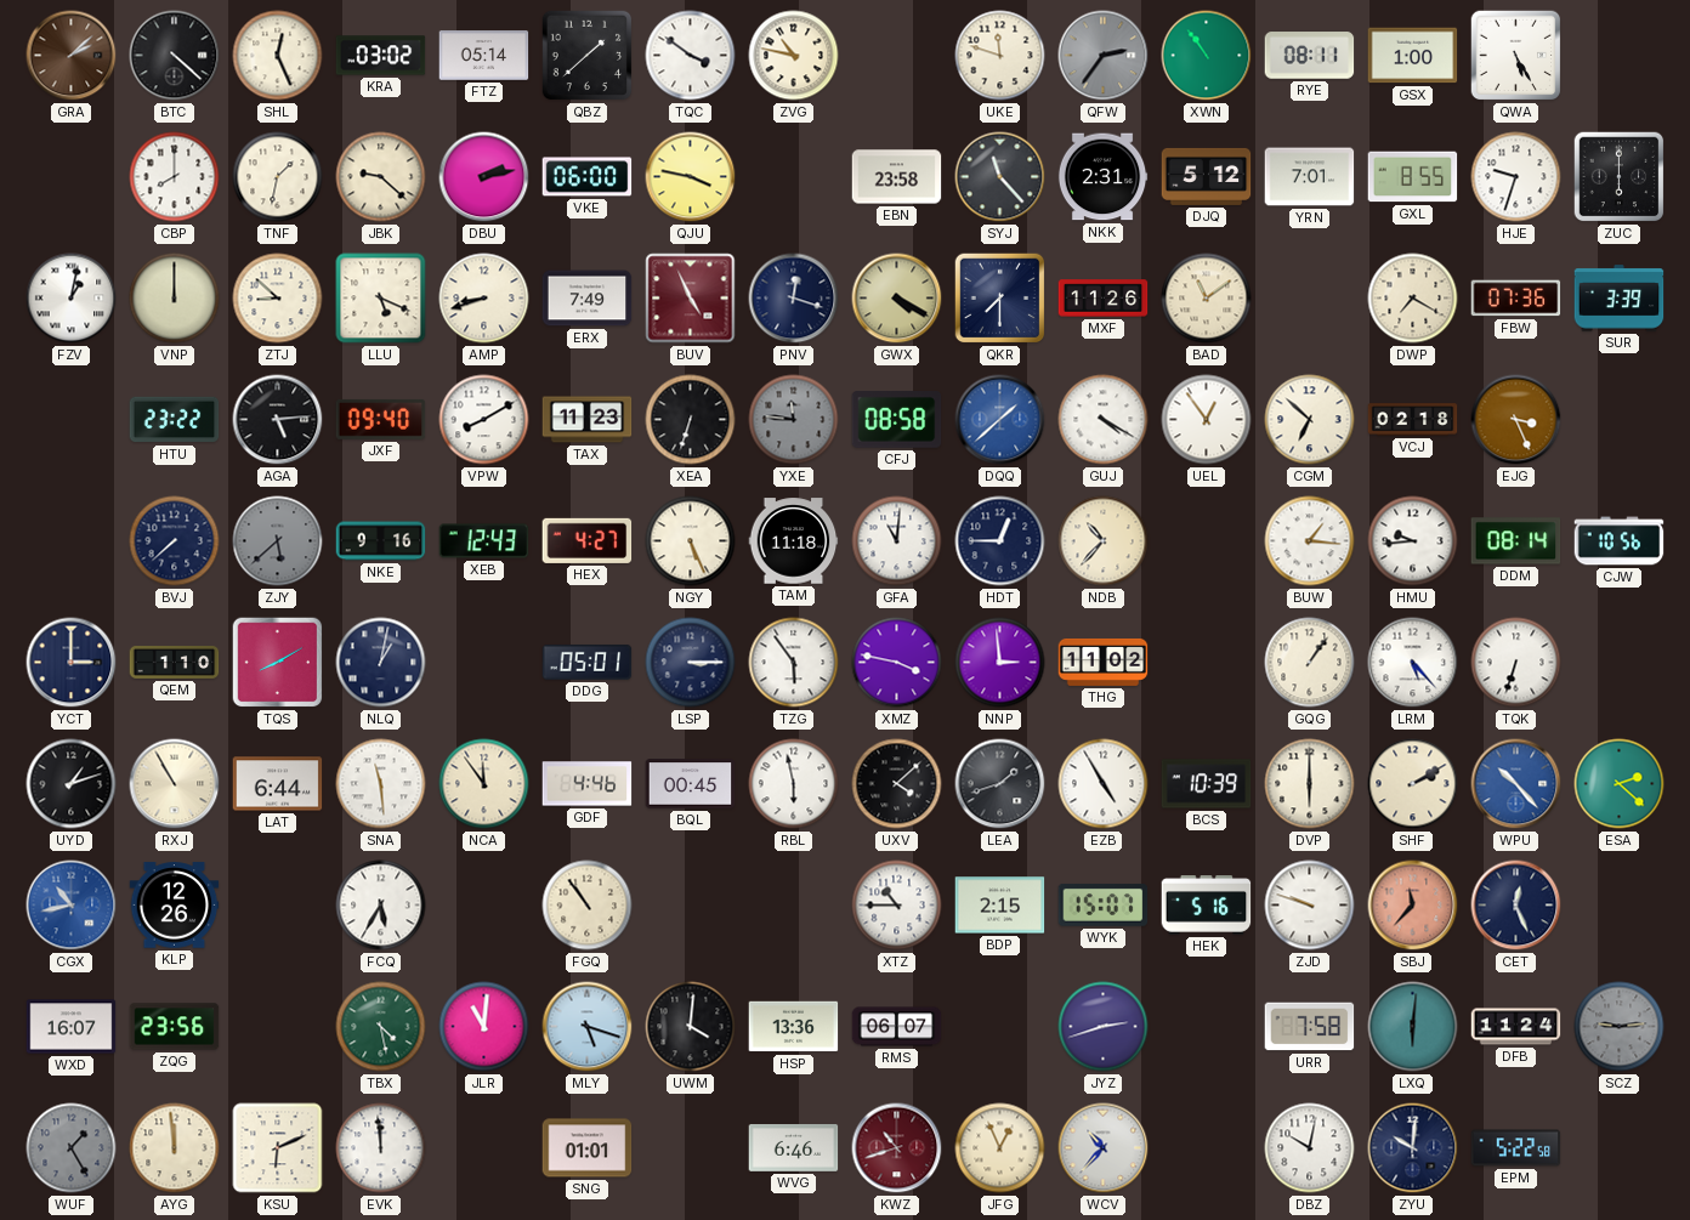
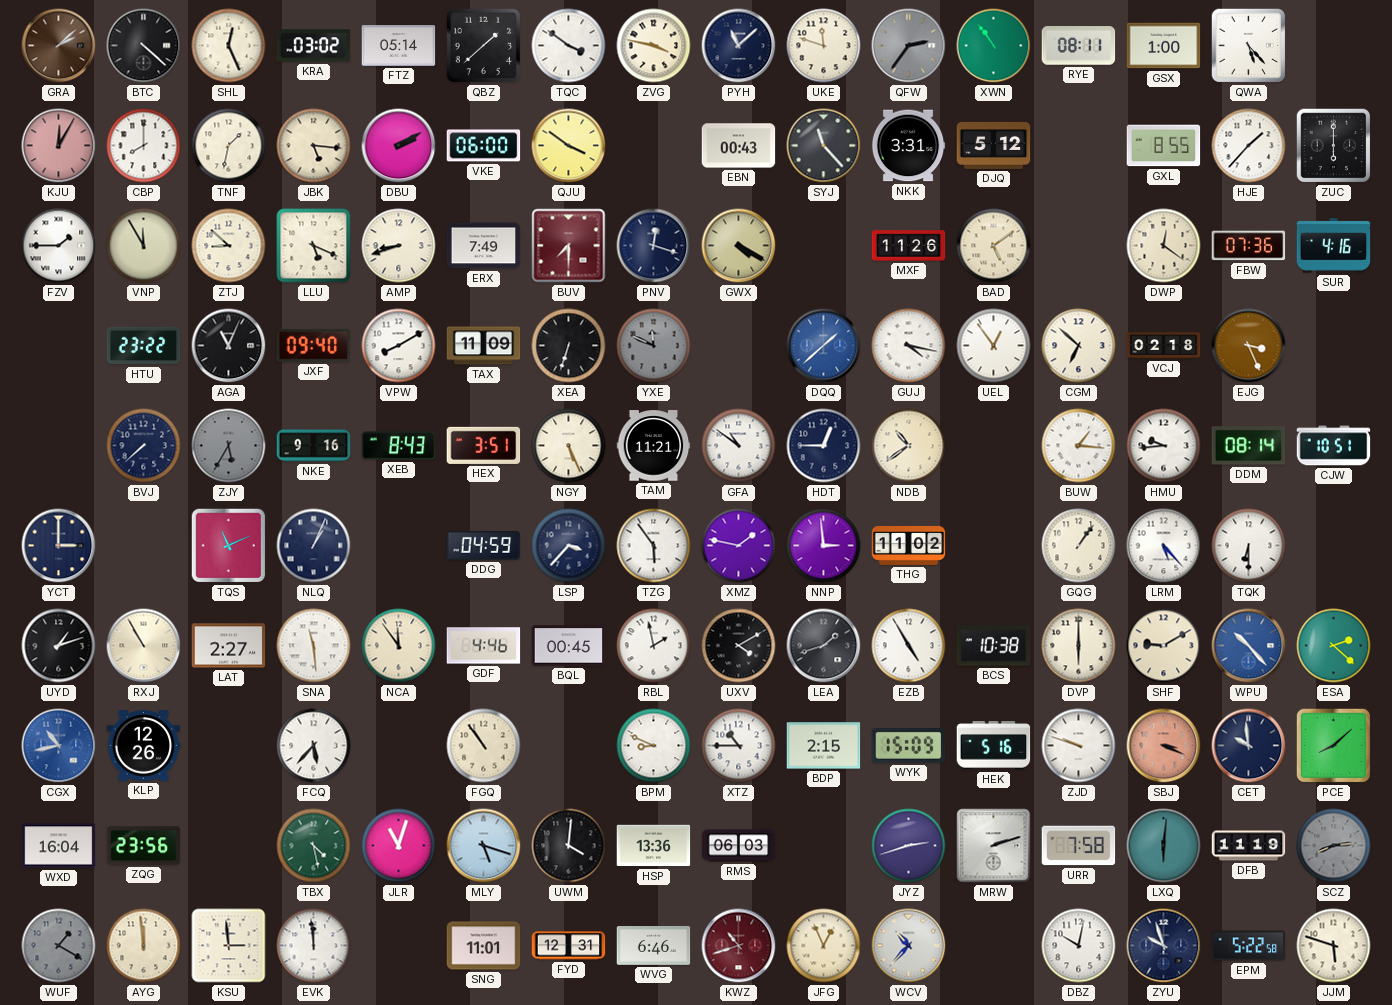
ZVG: 10:47 -> 3:47 (654, 46)
PYH: none -> 11:08 (739, 46)
QWA: 5:25 -> 5:23 (1249, 46)
KJU: none -> 12:05 (59, 146)
JBK: 9:22 -> 5:16 (314, 146)
DBU: 2:13 -> 2:10 (399, 146)
QJU: 3:47 -> 3:51 (569, 146)
EBN: 23:58 -> 00:43 (739, 146)
NKK: 2:31 -> 3:31 (908, 146)
YRN: 7:01 -> none (1310, 177)
HJE: 9:33 -> 1:37 (1249, 146)
FZV: 1:02 -> 1:45 (59, 246)
VNP: 12:00 -> 11:55 (144, 246)
BUV: 4:56 -> 7:30 (569, 246)
QKR: 7:30 -> none (1000, 299)
BAD: 11:09 -> 5:09 (994, 246)
DWP: 7:20 -> 12:21 (1164, 246)
SUR: 3:39 -> 4:16 (1334, 246)
AGA: 5:14 -> 11:04 (229, 346)
TAX: 11:23 -> 11:09 (484, 346)
YXE: 11:46 -> 11:49 (654, 346)
CFJ: 08:58 -> none (897, 420)
GUJ: 4:20 -> 4:17 (909, 346)
ZJY: 5:38 -> 5:35 (229, 446)
XEB: 12:43 -> 8:43 (399, 446)
HEX: 4:27 -> 3:51 (484, 445)
TAM: 11:18 -> 11:21 (654, 446)
GFA: 11:01 -> 10:51 (739, 446)
NDB: 10:37 -> 10:39 (909, 446)
CJW: 10:56 -> 10:51 (1334, 446)
QEM: 1:10 -> none (175, 663)
TQS: 8:10 -> 11:11 (229, 546)
NLQ: 1:02 -> 1:04 (314, 546)
DDG: 05:01 -> 04:59 (484, 545)
LSP: 3:15 -> 3:37 (569, 546)
XMZ: 3:47 -> 1:47 (739, 546)
TQK: 6:33 -> 6:30 (1249, 546)
LAT: 6:44 -> 2:27 (229, 646)
RBL: 5:58 -> 1:58 (654, 646)
UXV: 4:08 -> 4:10 (739, 646)
BCS: 10:39 -> 10:38 (994, 646)
SHF: 2:10 -> 9:10 (1164, 646)
FCQ: 5:35 -> 5:37 (314, 746)
BPM: none -> 8:49 (654, 746)
WYK: 15:07 -> 15:09 (909, 745)
SBJ: 11:37 -> 3:19 (1164, 746)
CET: 12:26 -> 9:59 (1249, 746)
PCE: none -> 8:08 (1334, 746)
WXD: 16:07 -> 16:04 (59, 846)
JLR: 11:01 -> 11:03 (399, 846)
RMS: 06:07 -> 06:03 (739, 846)
MRW: none -> 2:12 (994, 846)
DFB: 11:24 -> 11:19 (1249, 846)
SCZ: 9:14 -> 8:14 (1334, 846)
WUF: 1:25 -> 1:20 (59, 946)
KSU: 6:11 -> 2:59 (229, 946)
SNG: 01:01 -> 11:01 (484, 946)
FYD: none -> 12:31 (569, 946)
ZYU: 10:01 -> 9:57 (1164, 946)
JJM: none -> 5:48 (1334, 946)
